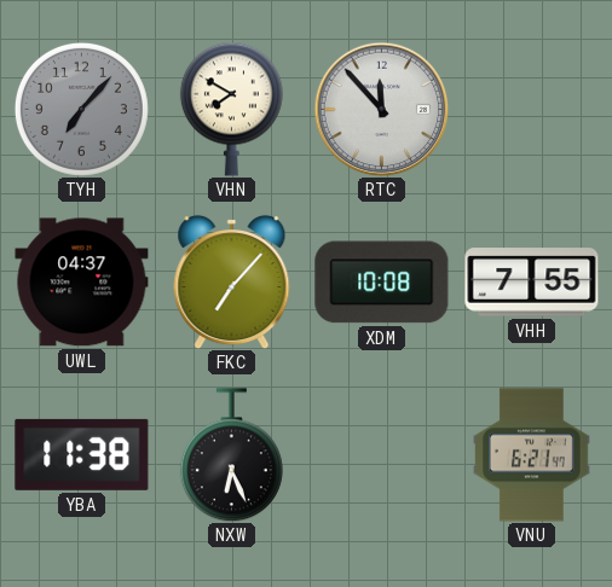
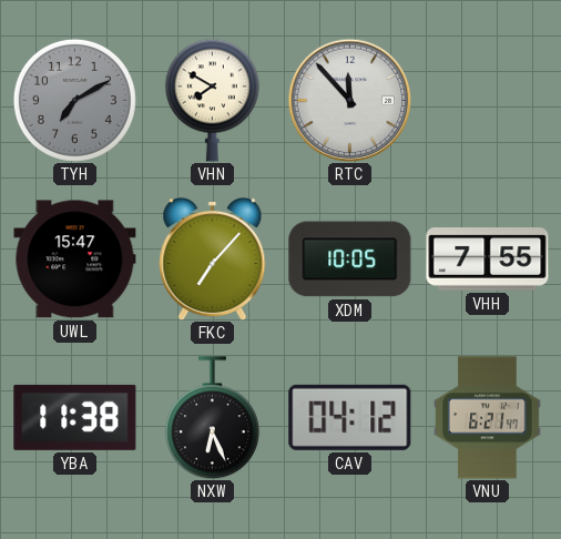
TYH: 7:07 -> 7:10 (74, 100)
UWL: 04:37 -> 15:47 (75, 260)
XDM: 10:08 -> 10:05 (350, 260)
CAV: none -> 04:12 (350, 417)
